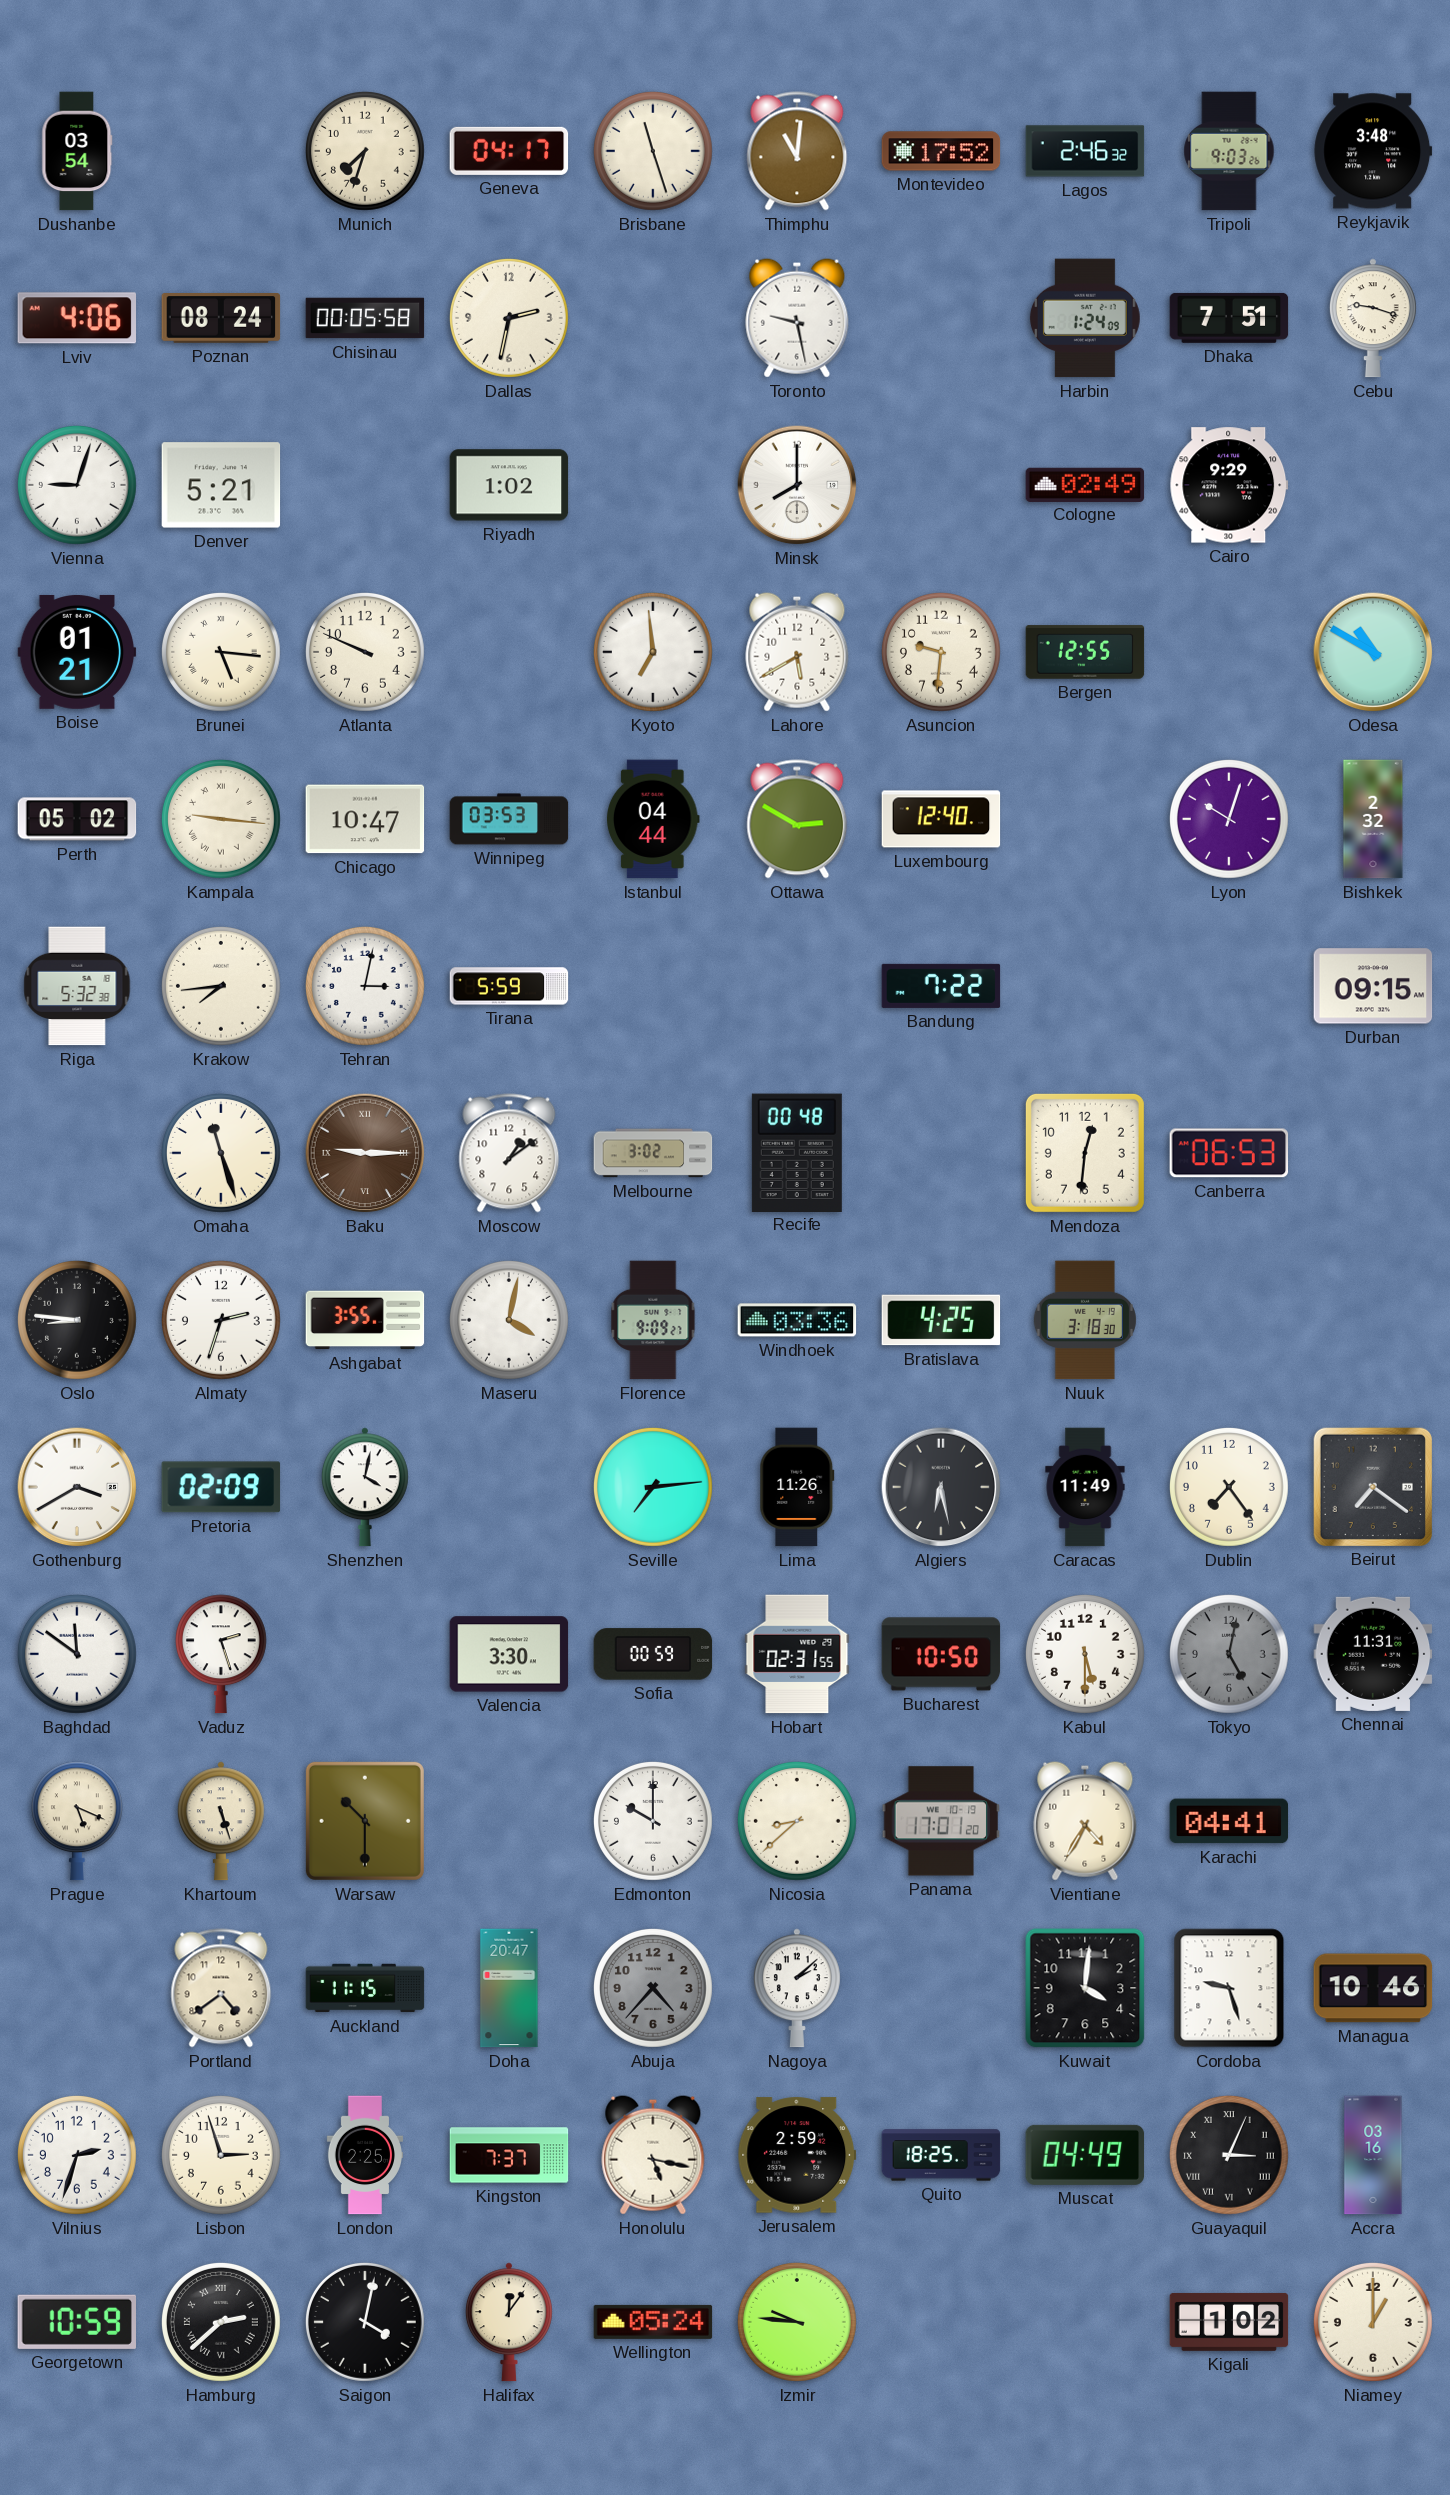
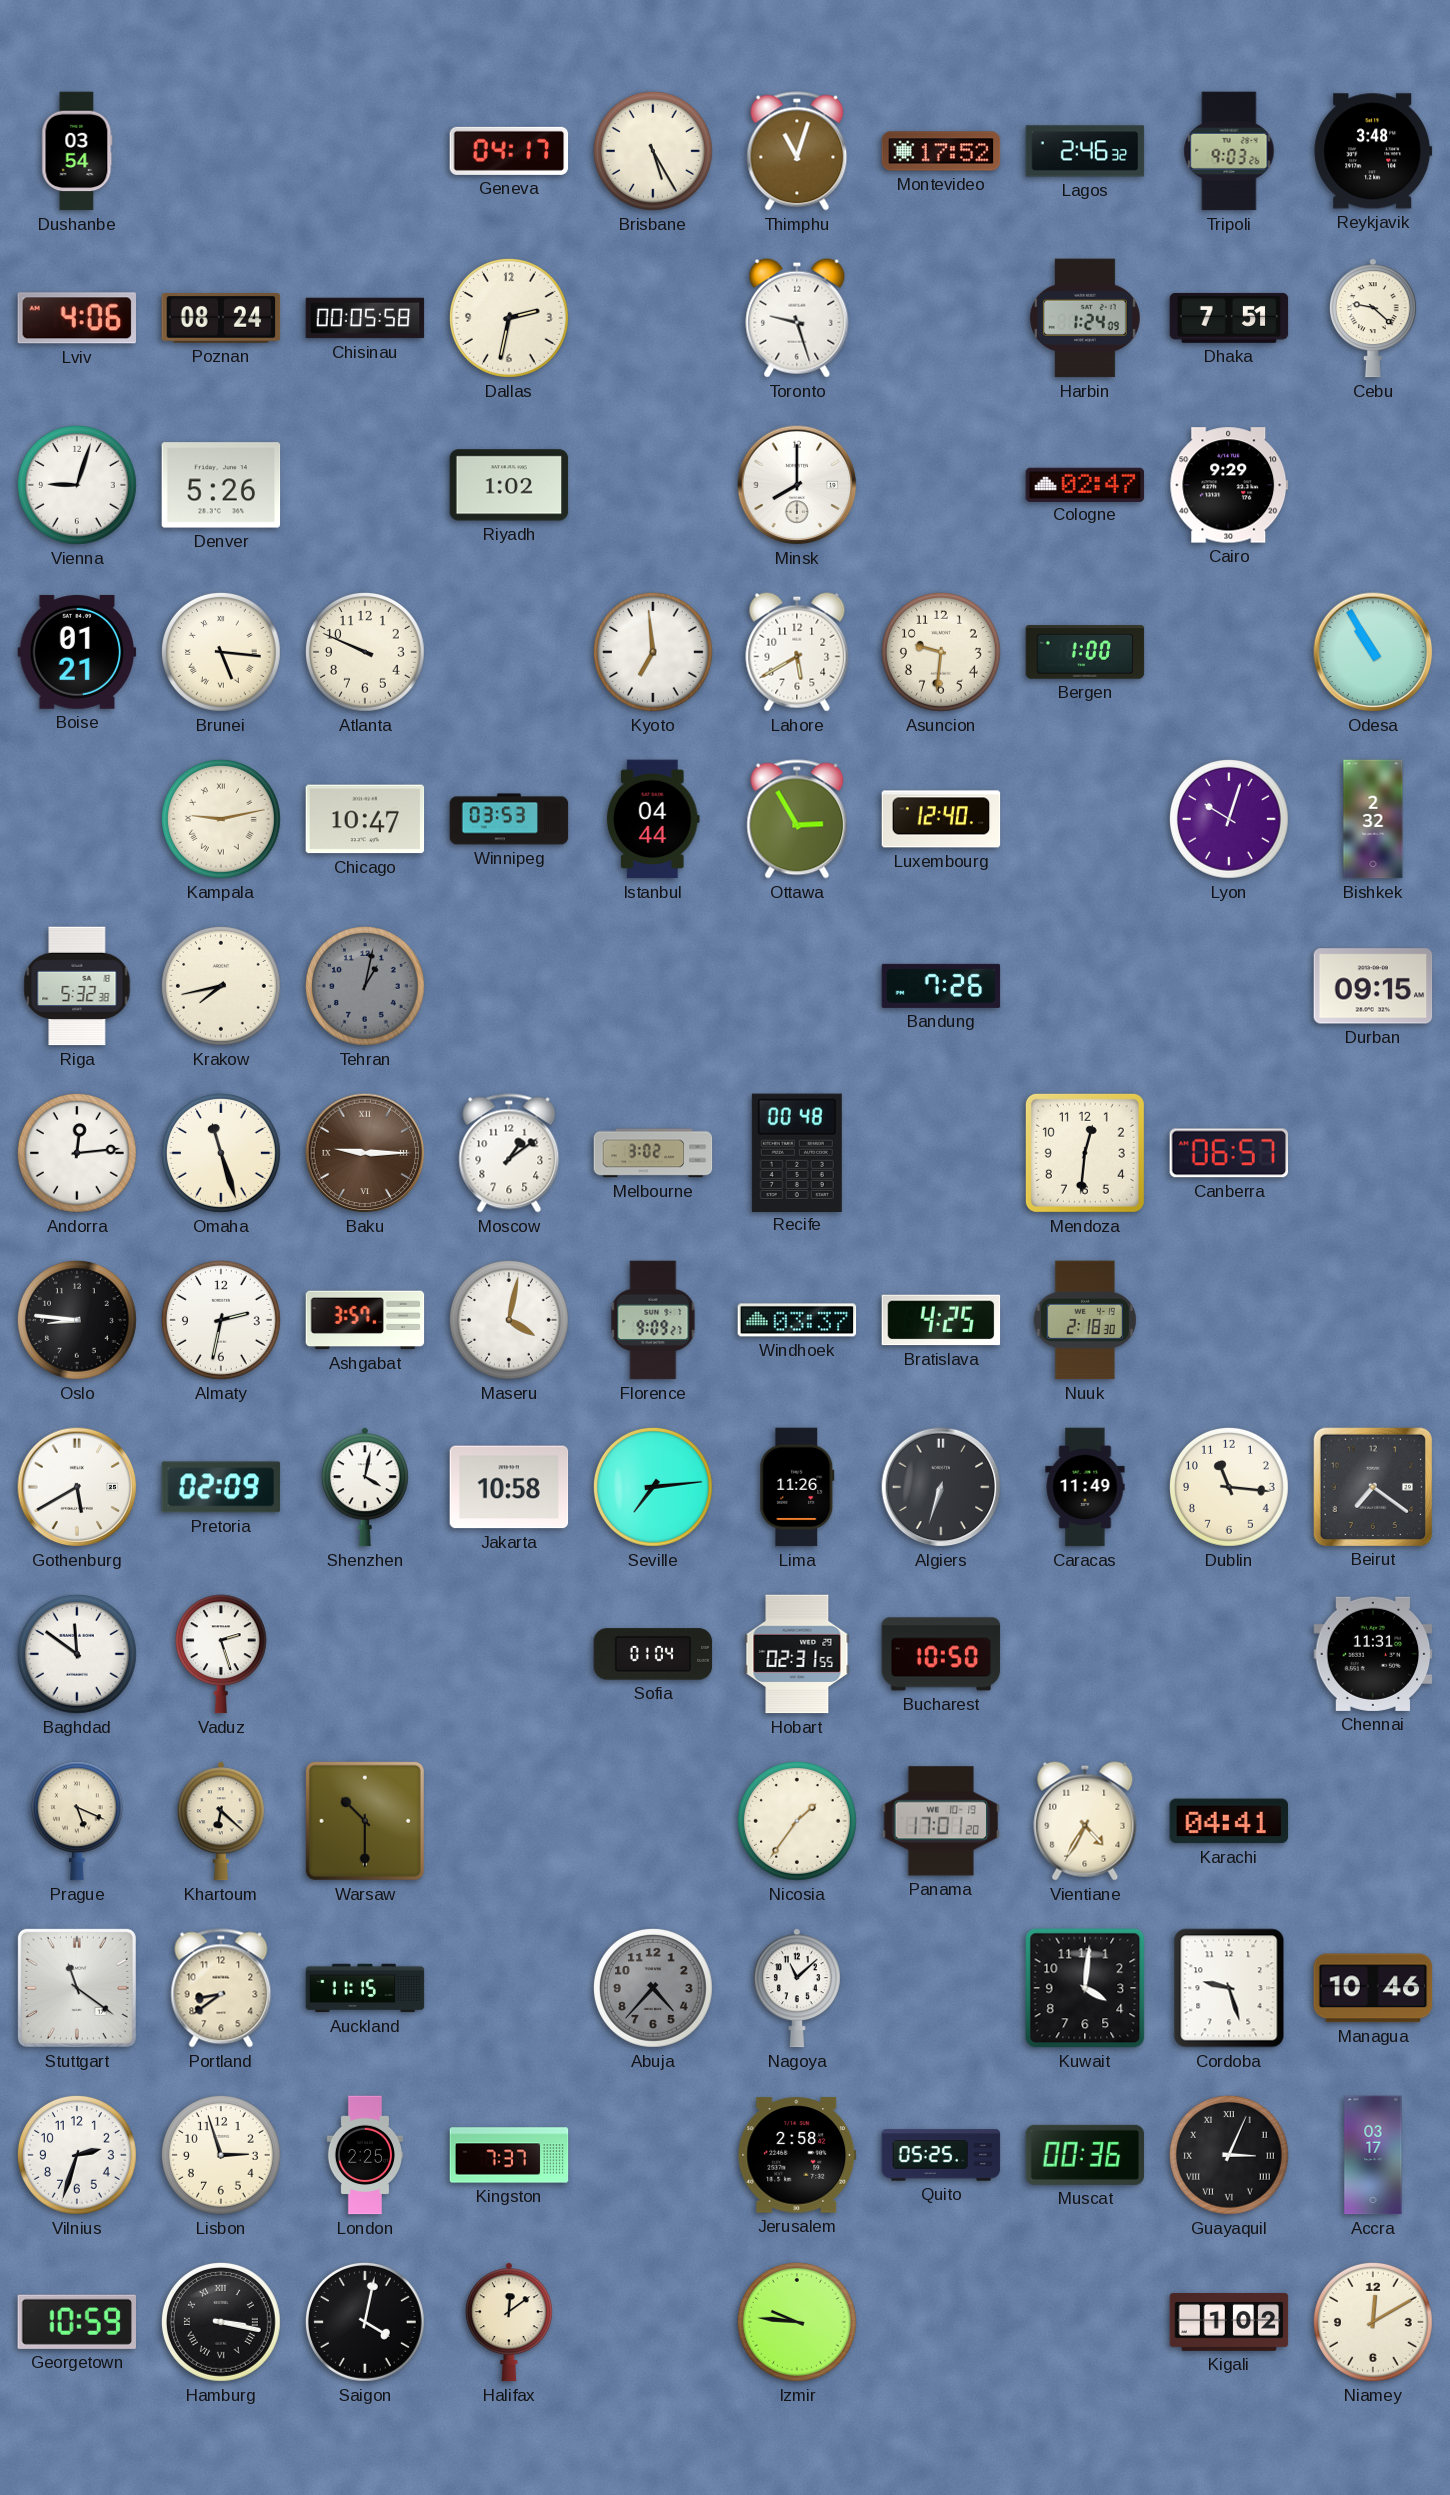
Munich: 7:33 -> none (366, 152)
Brisbane: 11:27 -> 5:25 (654, 152)
Thimphu: 11:01 -> 11:03 (797, 151)
Toronto: 9:28 -> 9:27 (797, 318)
Cebu: 9:18 -> 9:22 (1373, 318)
Denver: 5:21 -> 5:26 (221, 485)
Cologne: 02:49 -> 02:47 (1085, 484)
Bergen: 12:55 -> 1:00 (1085, 652)
Odesa: 10:50 -> 10:55 (1373, 652)
Perth: 05:02 -> none (77, 819)
Kampala: 9:16 -> 9:13 (222, 820)
Ottawa: 2:50 -> 2:55 (797, 819)
Krakow: 7:44 -> 7:43 (222, 987)
Tehran: 3:02 -> 1:02 (366, 987)
Tehran dial: white -> grey (366, 987)
Tirana: 5:59 -> none (509, 986)
Bandung: 7:22 -> 7:26 (941, 986)
Andorra: none -> 12:14 (78, 1154)
Canberra: 06:53 -> 06:57 (1229, 1153)
Almaty: 2:33 -> 2:32 (222, 1321)
Ashgabat: 3:55 -> 3:57 (365, 1320)
Windhoek: 03:36 -> 03:37 (797, 1320)
Nuuk: 3:18 -> 2:18 (1085, 1320)
Gothenburg: 3:40 -> 5:40 (77, 1487)
Jakarta: none -> 10:58 (509, 1487)
Algiers: 6:28 -> 6:33 (941, 1487)
Dublin: 7:24 -> 11:16 (1230, 1488)
Valencia: 3:30 -> none (509, 1654)
Sofia: 00:59 -> 01:04 (653, 1654)
Kabul: 5:30 -> none (1086, 1655)
Tokyo: 5:02 -> none (1230, 1655)
Khartoum: 5:27 -> 6:22 (221, 1821)
Edmonton: 10:00 -> none (654, 1822)
Nicosia: 8:38 -> 1:36 (798, 1822)
Stuttgart: none -> 11:21 (77, 1988)
Portland: 4:39 -> 8:39 (221, 1988)
Doha: 20:47 -> none (509, 1988)
Nagoya: 2:08 -> 11:08 (797, 1988)
Honolulu: 5:17 -> none (653, 2155)
Jerusalem: 2:59 -> 2:58 (797, 2155)
Quito: 18:25 -> 05:25 (941, 2155)
Muscat: 04:49 -> 00:36 (1085, 2155)
Accra: 03:16 -> 03:17 (1373, 2155)
Hamburg: 2:38 -> 3:17 (222, 2323)
Halifax: 12:06 -> 12:09 (509, 2322)
Wellington: 05:24 -> none (653, 2322)
Niamey: 1:00 -> 12:10 (1374, 2323)
